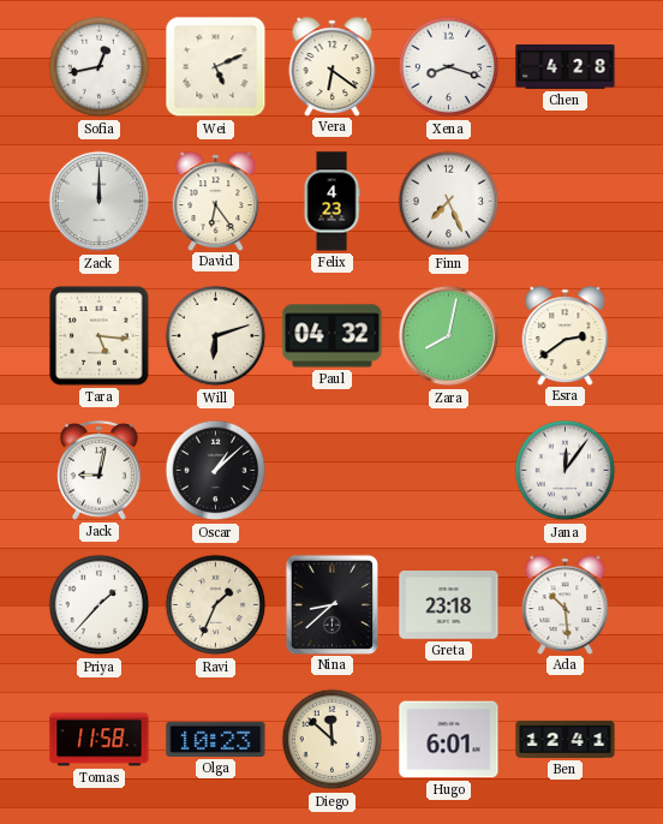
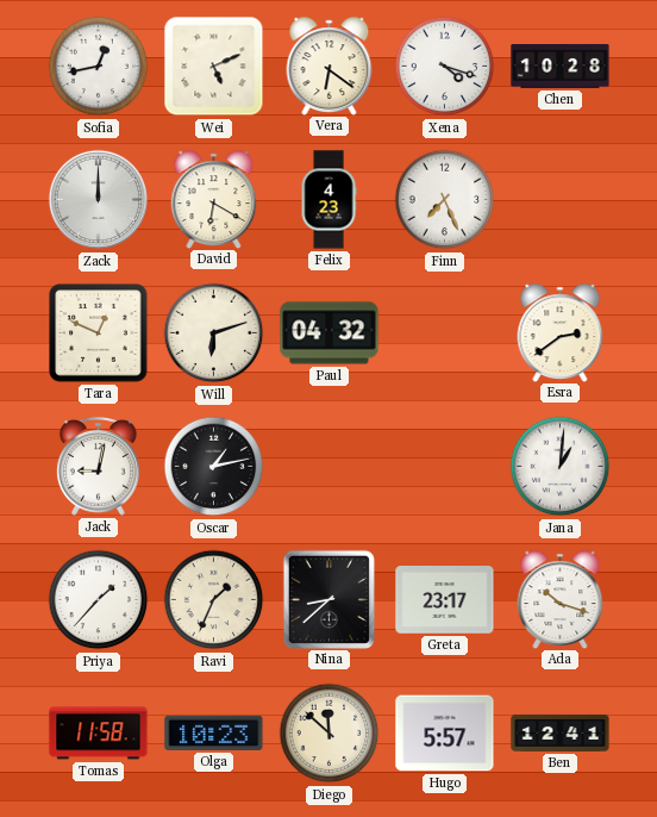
Xena: 8:18 -> 4:18 (445, 67)
Chen: 4:28 -> 10:28 (561, 67)
David: 6:24 -> 6:20 (214, 199)
Tara: 5:16 -> 12:49 (99, 333)
Zara: 8:02 -> none (449, 336)
Oscar: 1:08 -> 1:13 (214, 467)
Jana: 12:06 -> 1:01 (561, 467)
Greta: 23:18 -> 23:17 (445, 600)
Ada: 10:29 -> 10:18 (561, 599)
Hugo: 6:01 -> 5:57 (445, 734)
